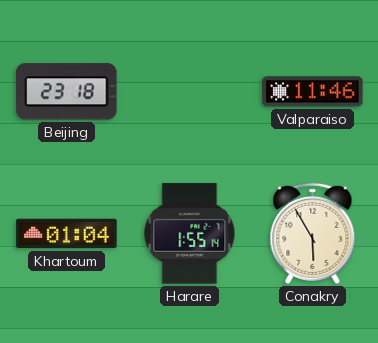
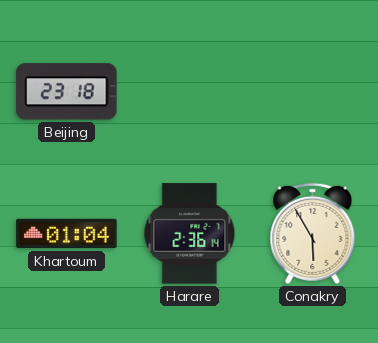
Valparaiso: 11:46 -> none (313, 92)
Harare: 1:55 -> 2:36 (190, 234)
